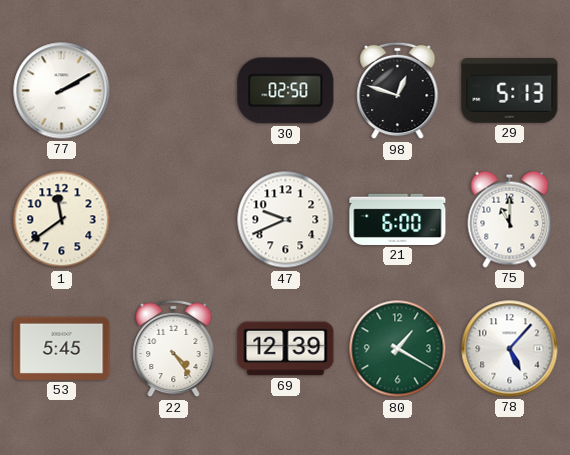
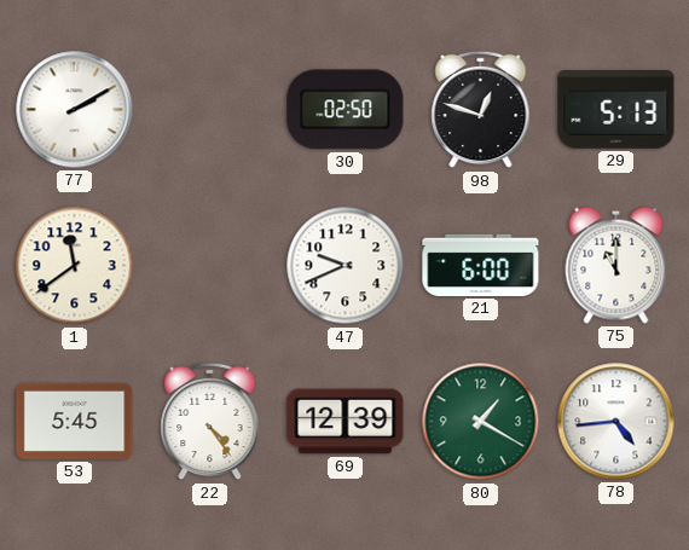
78: 5:07 -> 4:44 (616, 422)
